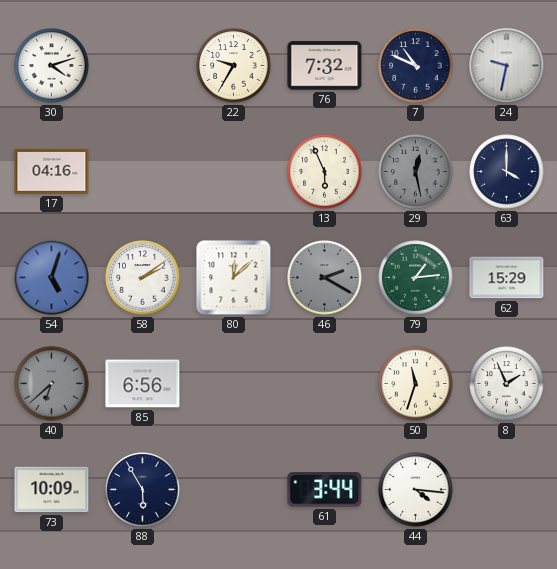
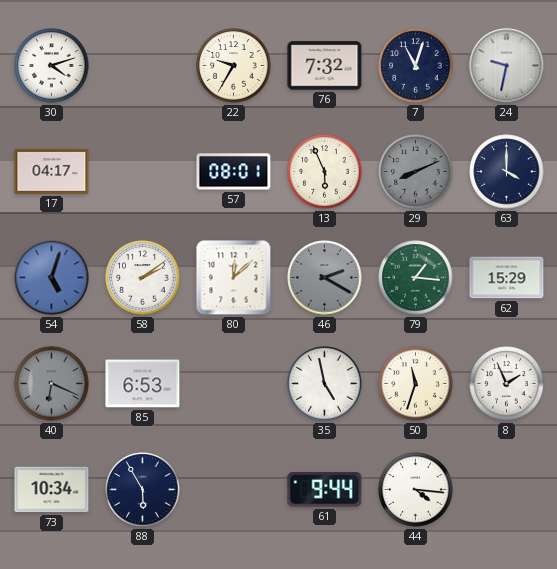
7: 10:49 -> 11:03 (416, 66)
17: 04:16 -> 04:17 (52, 171)
57: none -> 08:01 (234, 172)
29: 12:28 -> 8:11 (416, 172)
79: 1:14 -> 1:16 (416, 278)
40: 6:38 -> 6:19 (52, 384)
85: 6:56 -> 6:53 (143, 384)
35: none -> 4:58 (325, 384)
73: 10:09 -> 10:34 (52, 490)
61: 3:44 -> 9:44 (325, 490)
